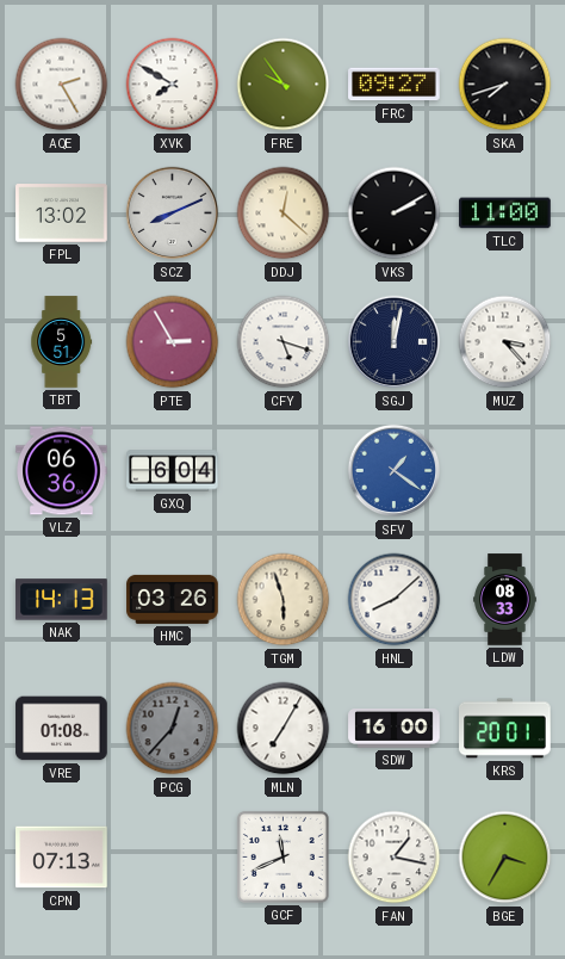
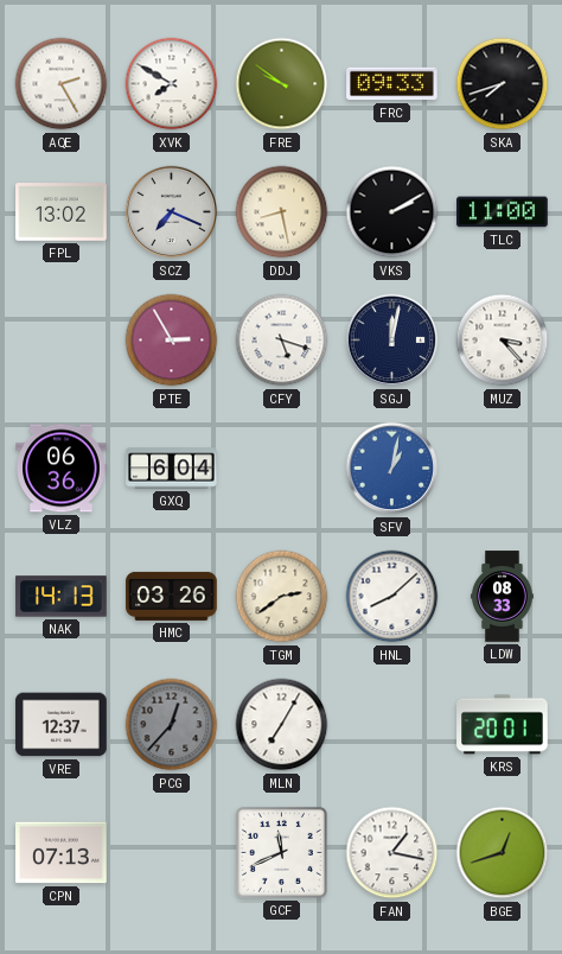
FRE: 9:54 -> 9:51 (282, 84)
FRC: 09:27 -> 09:33 (392, 84)
SCZ: 8:11 -> 7:19 (172, 212)
DDJ: 12:22 -> 8:28 (282, 212)
TBT: 5:51 -> none (62, 342)
SFV: 1:21 -> 1:02 (392, 469)
TGM: 5:57 -> 2:39 (282, 597)
VRE: 01:08 -> 12:37 (62, 725)
SDW: 16:00 -> none (395, 729)
BGE: 3:35 -> 12:42 (503, 853)
